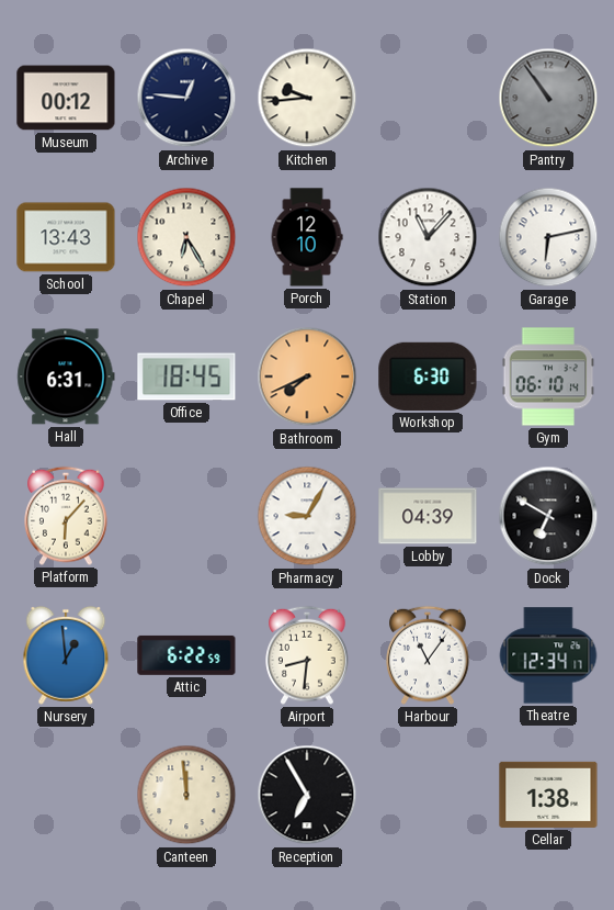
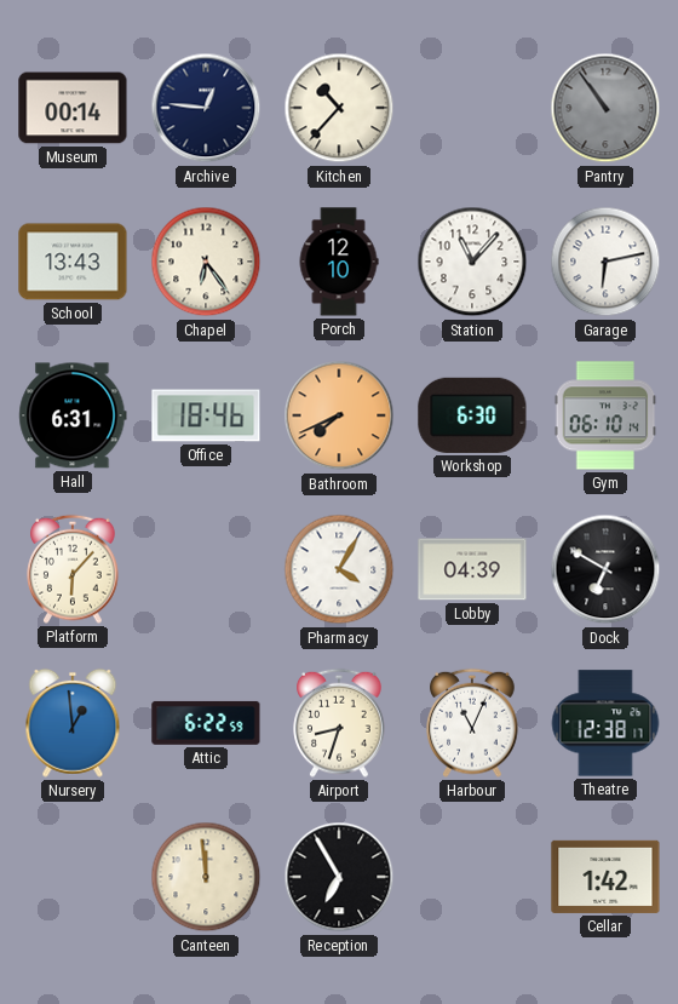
Museum: 00:12 -> 00:14 (73, 108)
Kitchen: 9:44 -> 10:37 (339, 108)
Chapel: 6:25 -> 6:24 (206, 262)
Office: 18:45 -> 18:46 (206, 415)
Pharmacy: 9:05 -> 4:05 (339, 569)
Airport: 8:31 -> 8:33 (339, 723)
Harbour: 11:06 -> 11:04 (472, 723)
Theatre: 12:34 -> 12:38 (605, 723)
Cellar: 1:38 -> 1:42 (605, 877)
